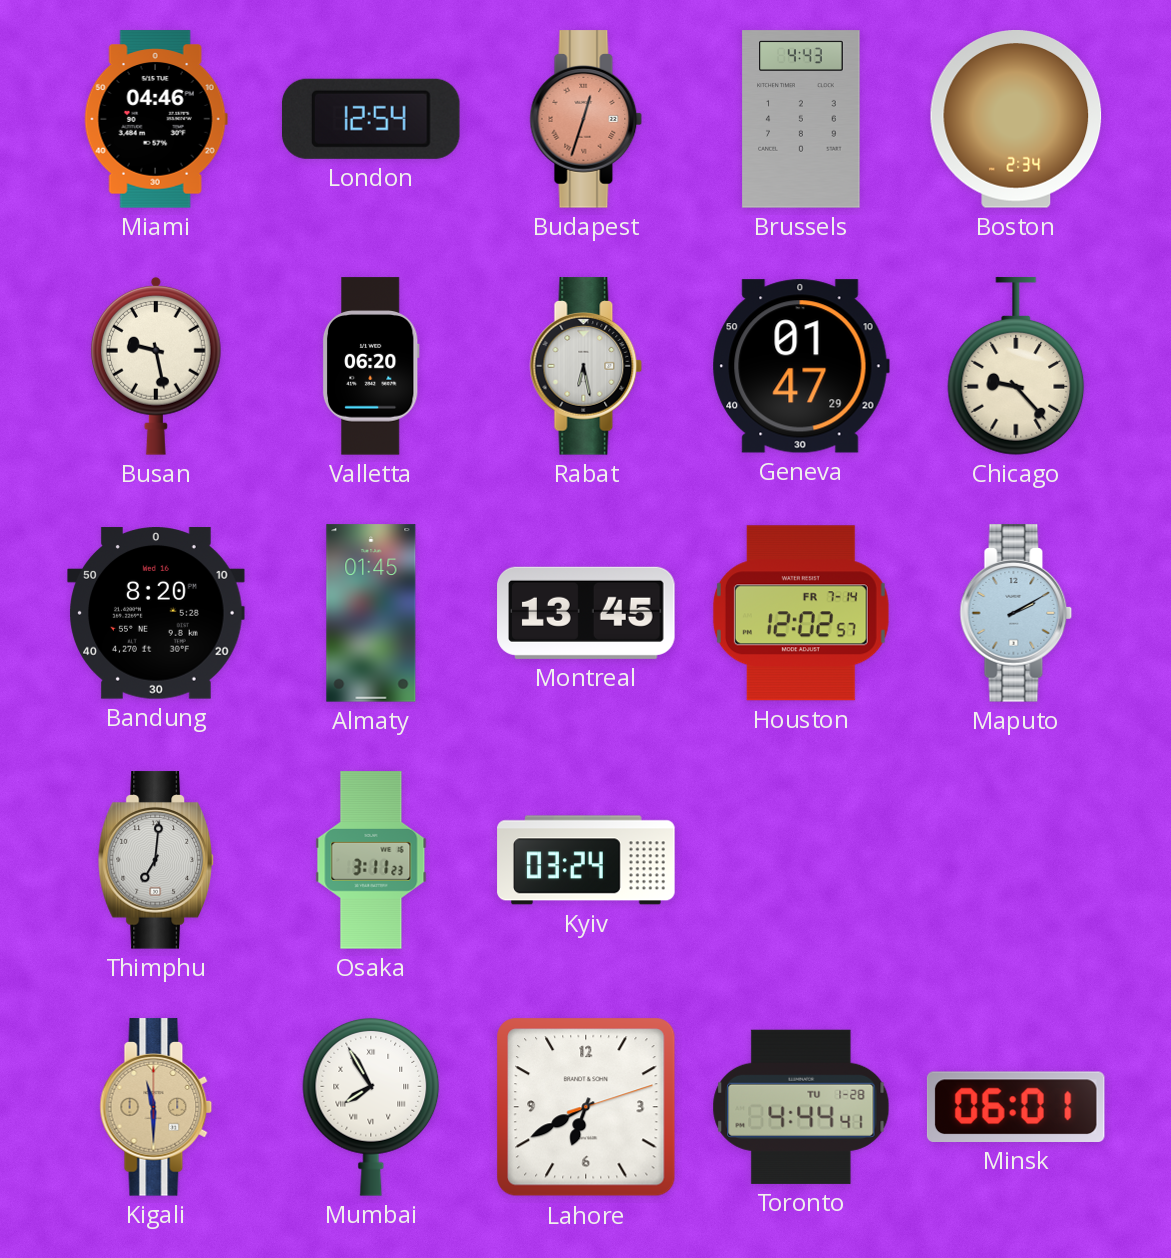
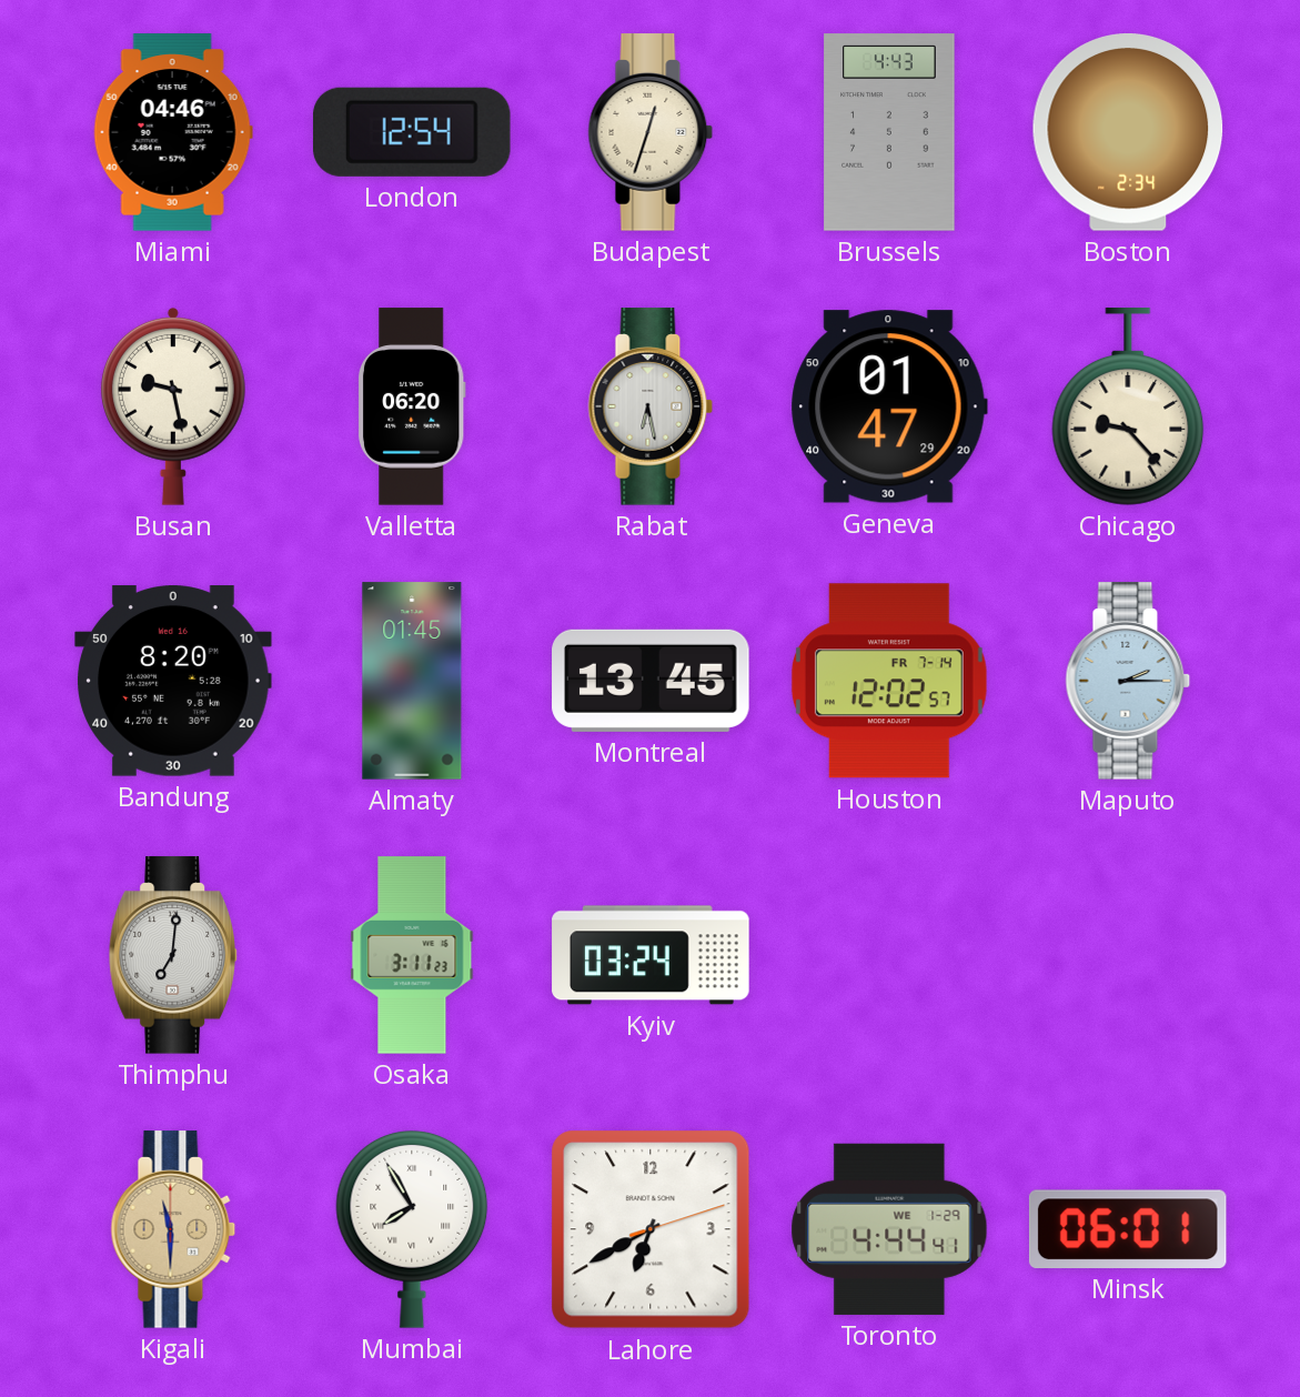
Budapest dial: salmon -> cream (651, 132)
Maputo: 2:10 -> 2:15 (1128, 681)
Toronto date: TU 1-28 -> WE 1-29 (889, 1229)
